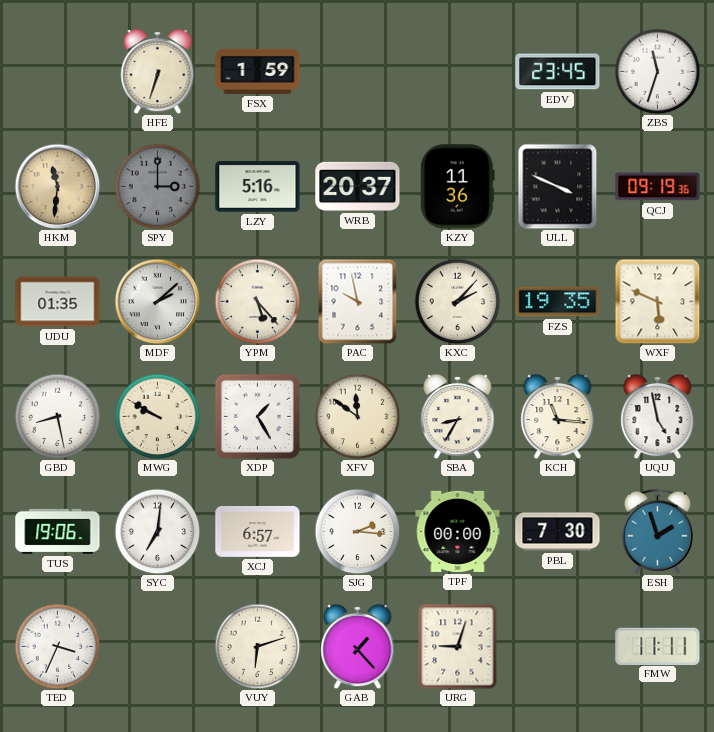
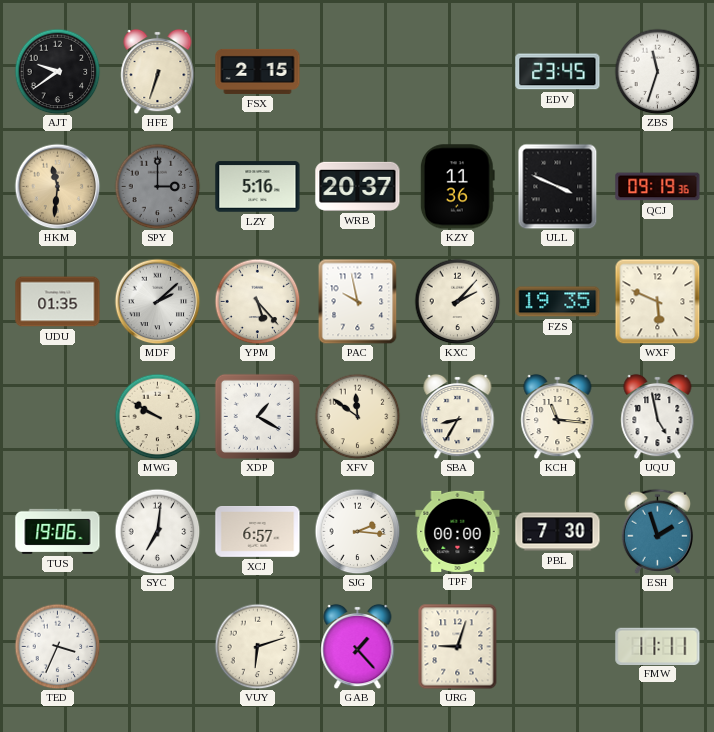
AJT: none -> 9:39 (57, 71)
FSX: 1:59 -> 2:15 (258, 71)
GBD: 8:28 -> none (57, 416)
XDP: 1:25 -> 1:20 (257, 416)
